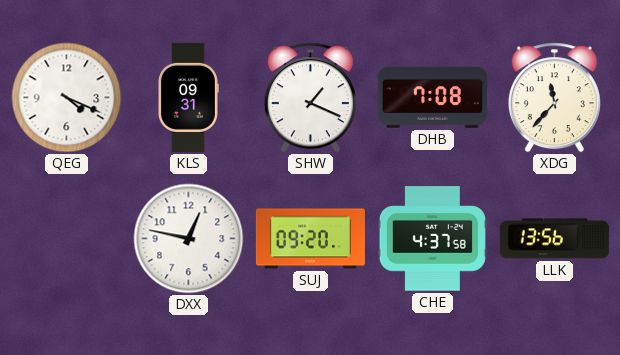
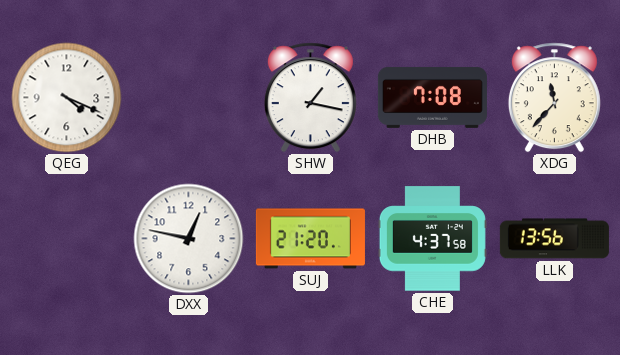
KLS: 09:31 -> none (188, 97)
SHW: 1:19 -> 1:17 (310, 98)
SUJ: 09:20 -> 21:20 (310, 239)
